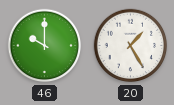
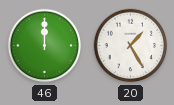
46: 10:00 -> 12:00 (45, 46)
